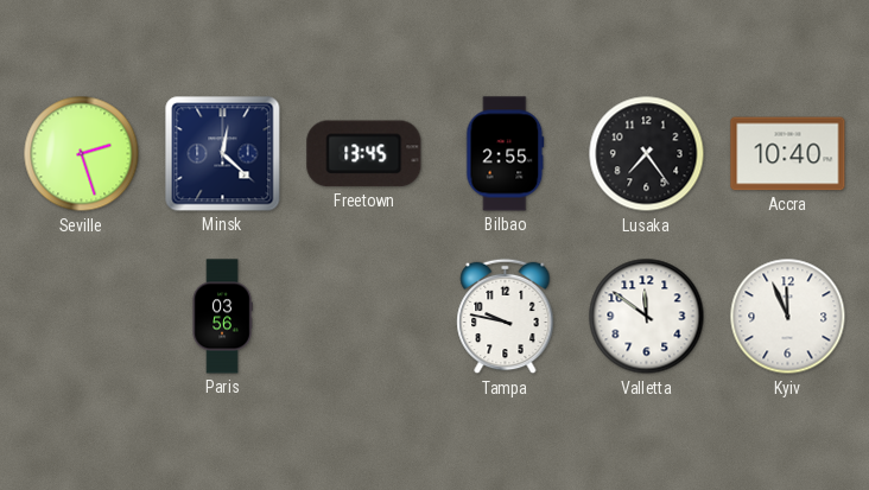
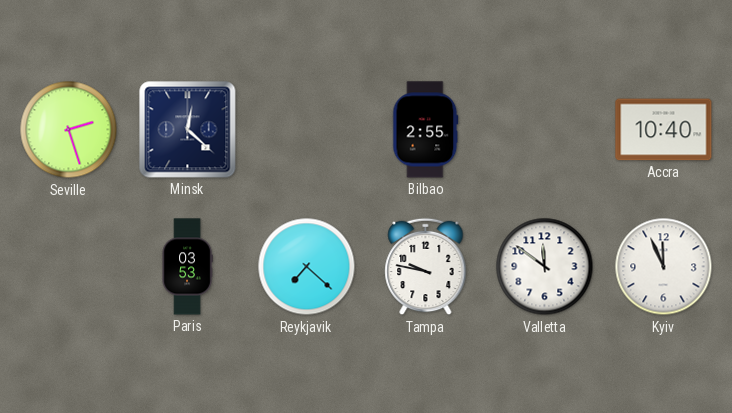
Freetown: 13:45 -> none (364, 154)
Lusaka: 7:24 -> none (647, 154)
Paris: 03:56 -> 03:53 (187, 267)
Reykjavik: none -> 7:22 (307, 267)
